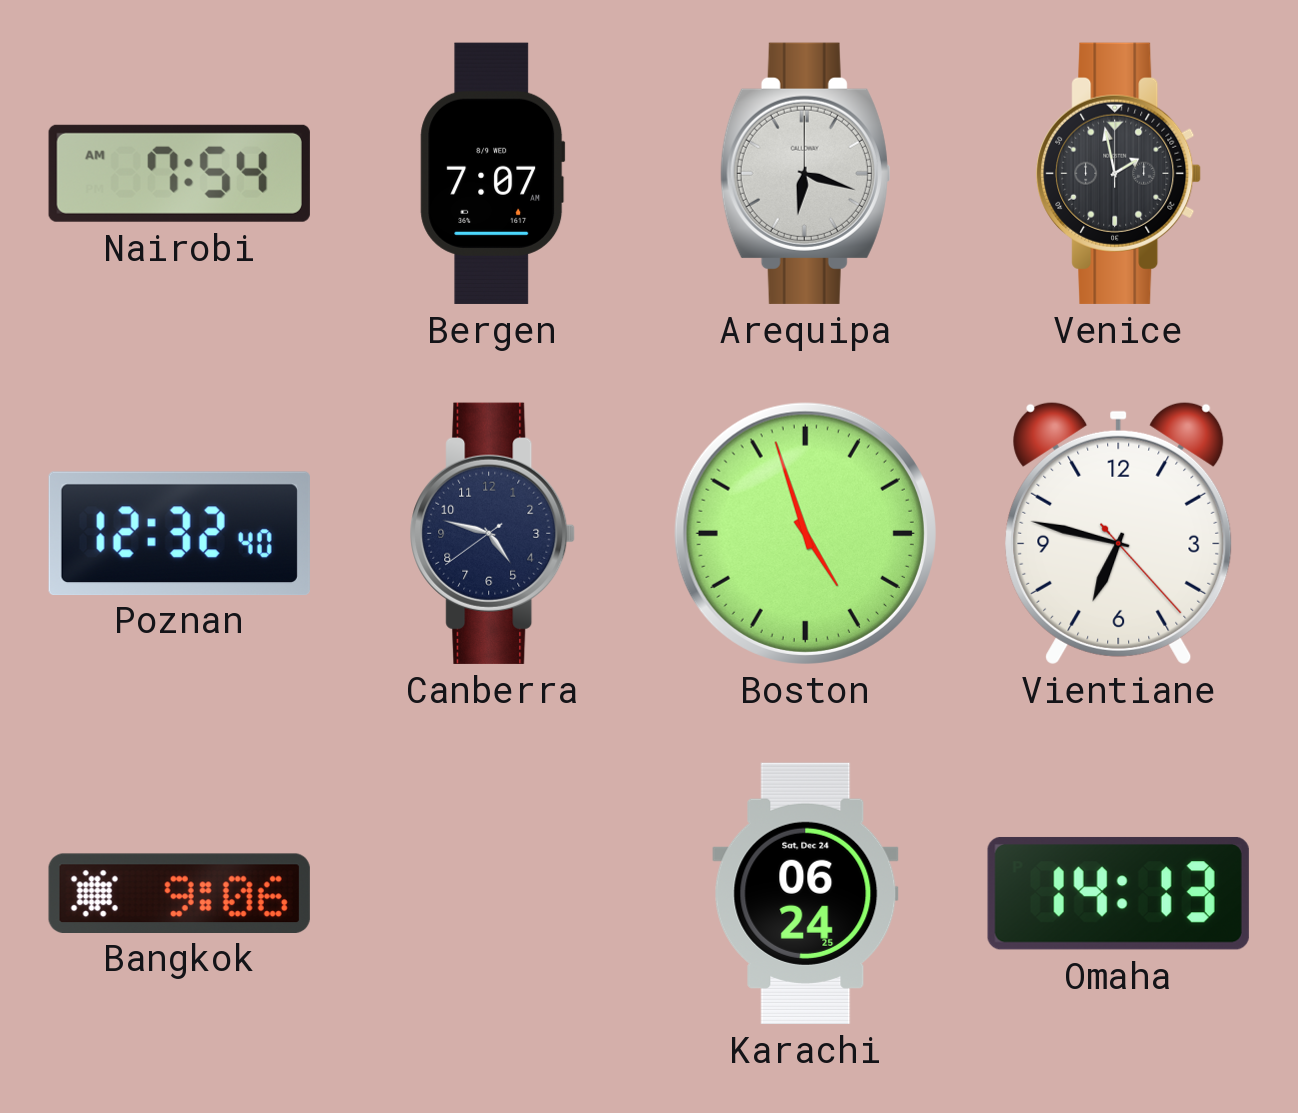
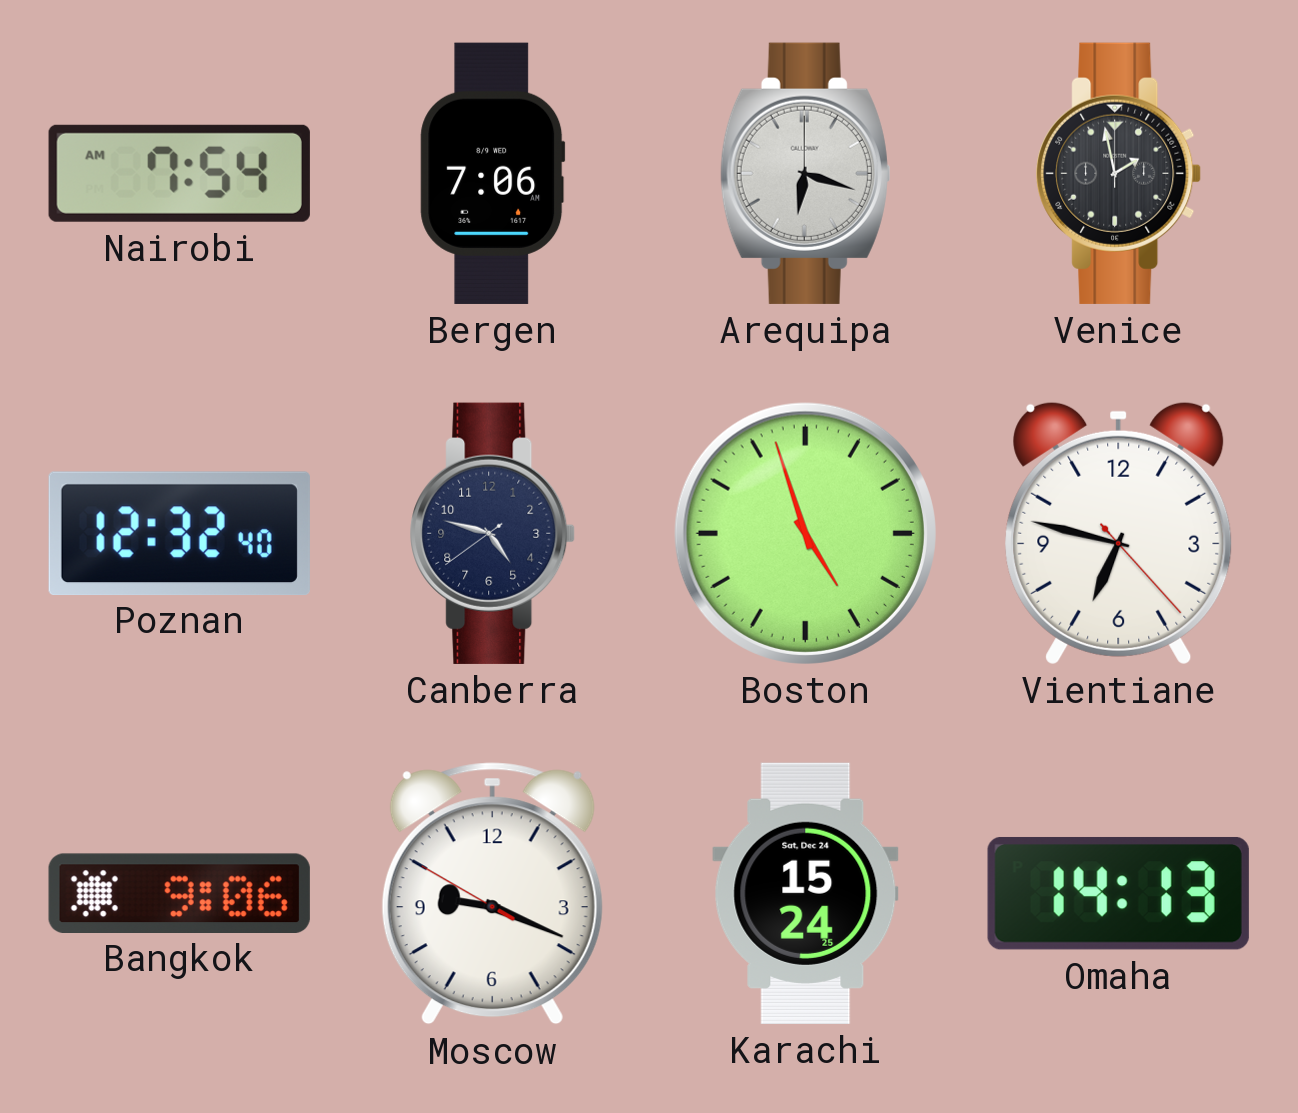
Bergen: 7:07 -> 7:06 (493, 173)
Moscow: none -> 9:18 (492, 894)
Karachi: 06:24 -> 15:24 (806, 893)
